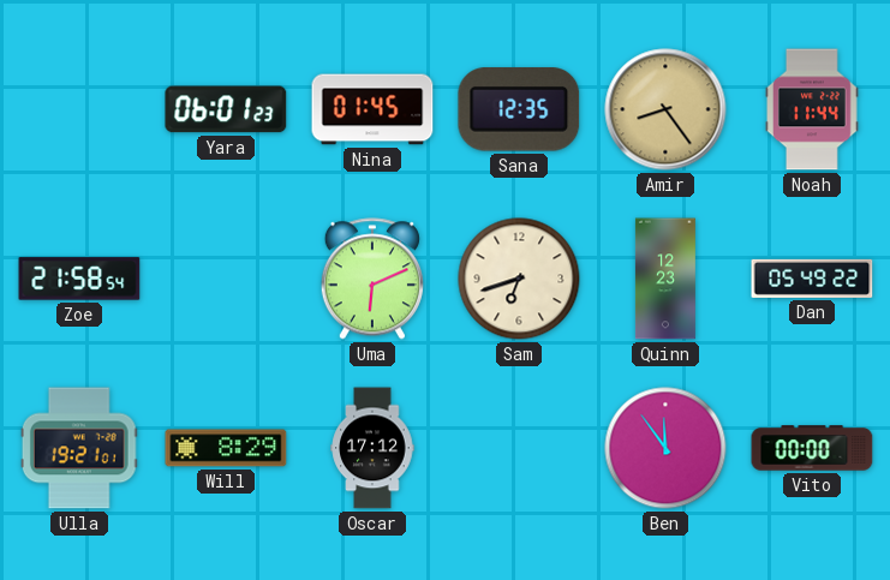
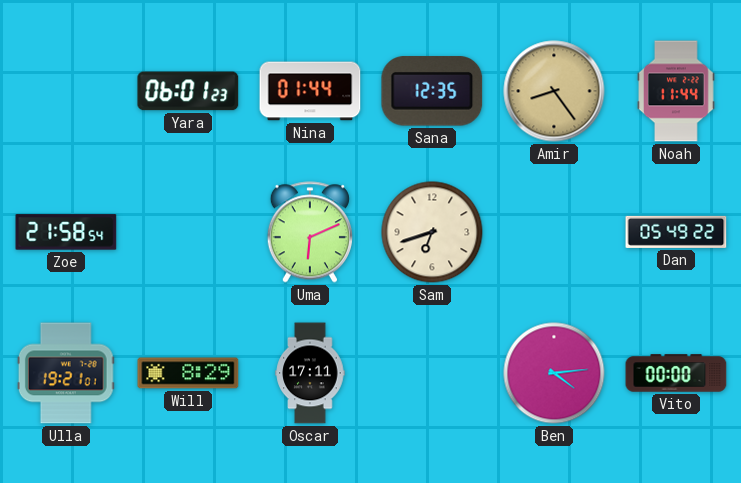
Nina: 01:45 -> 01:44 (310, 91)
Quinn: 12:23 -> none (665, 279)
Oscar: 17:12 -> 17:11 (310, 373)
Ben: 11:54 -> 4:14 (554, 373)
